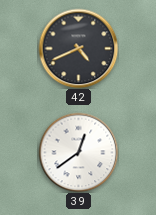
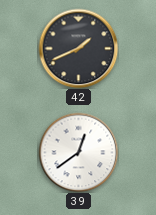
42: 4:41 -> 1:41 (78, 48)
